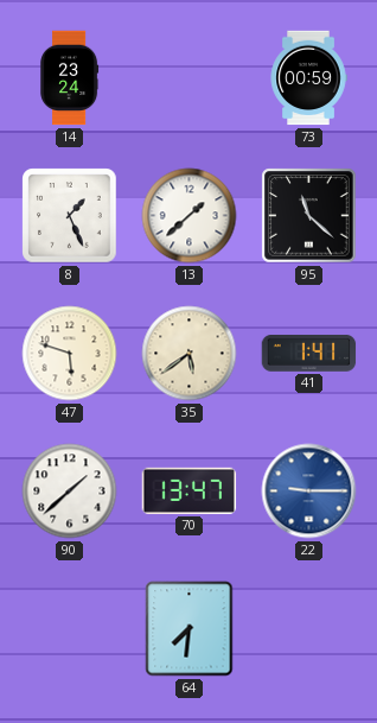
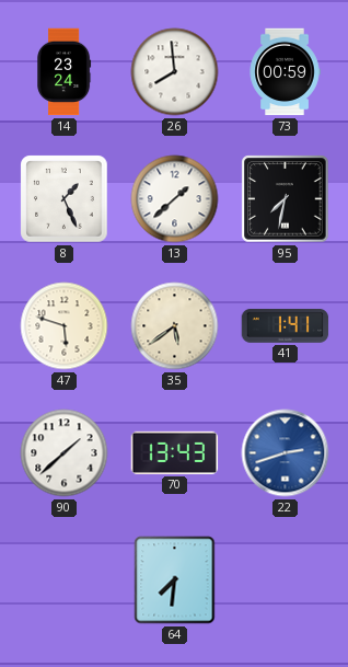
26: none -> 7:59 (175, 72)
95: 11:22 -> 7:32 (286, 199)
70: 13:47 -> 13:43 (175, 452)
22: 9:15 -> 2:42 (286, 453)
